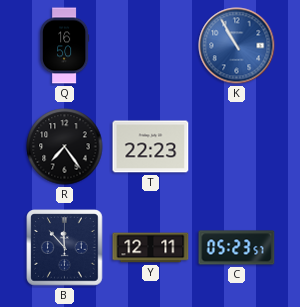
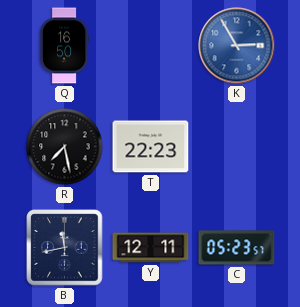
K: 10:55 -> 2:55 (237, 46)
R: 7:24 -> 7:28 (65, 147)
B: 11:53 -> 11:43 (65, 248)
